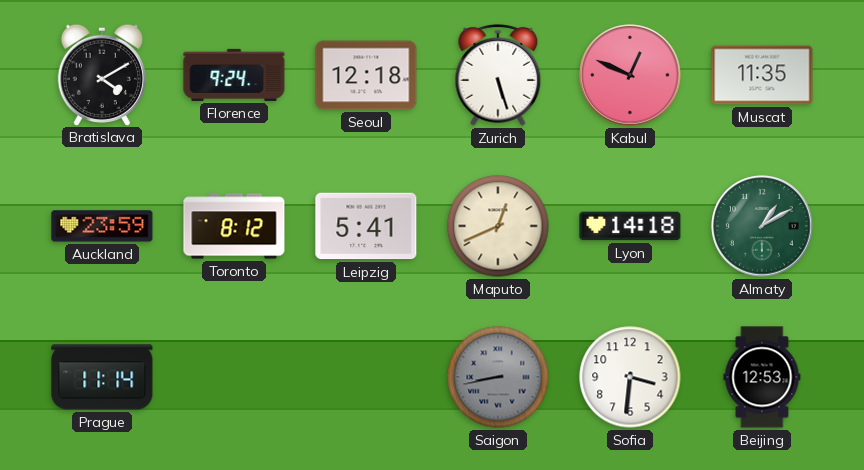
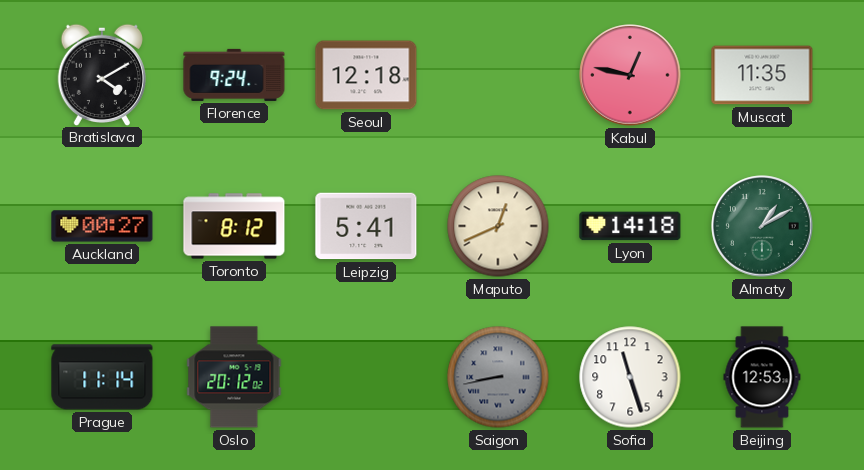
Zurich: 5:27 -> none (498, 75)
Kabul: 12:49 -> 12:47 (630, 75)
Auckland: 23:59 -> 00:27 (102, 226)
Oslo: none -> 20:12 (234, 377)
Sofia: 3:31 -> 11:27 (630, 377)
